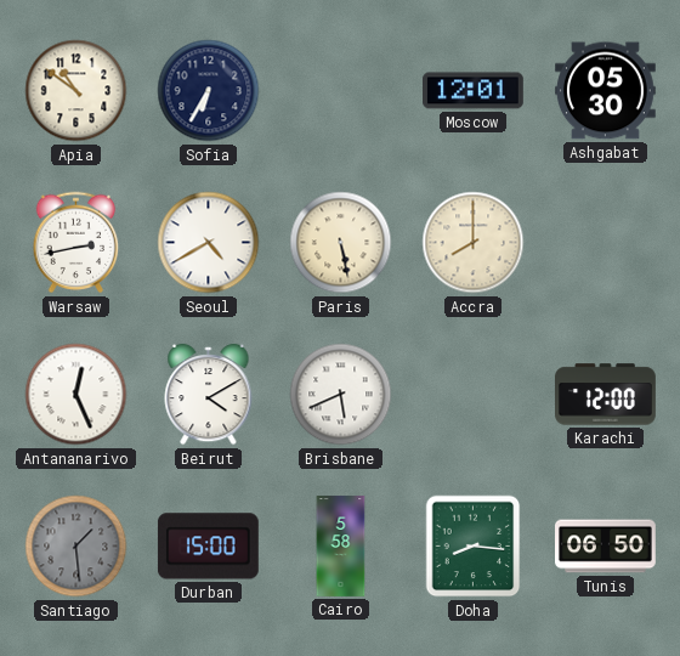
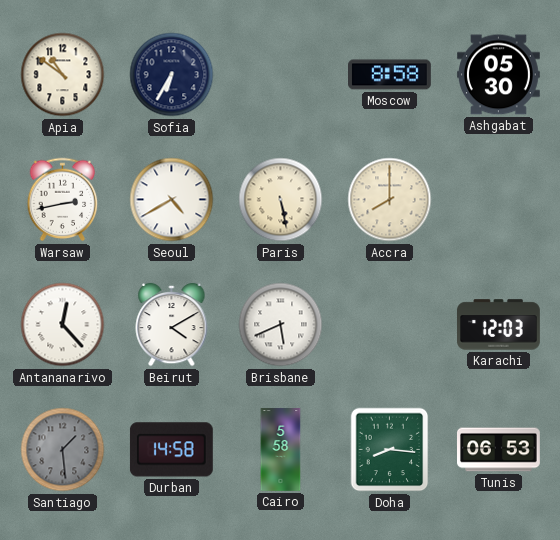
Moscow: 12:01 -> 8:58 (390, 75)
Antananarivo: 12:26 -> 12:23 (63, 325)
Karachi: 12:00 -> 12:03 (499, 325)
Durban: 15:00 -> 14:58 (171, 450)
Tunis: 06:50 -> 06:53 (499, 450)
